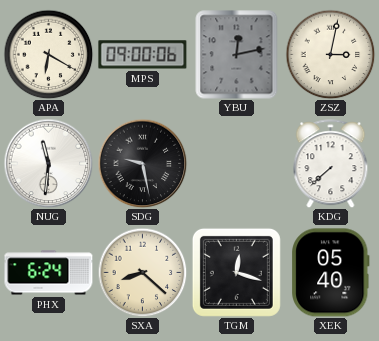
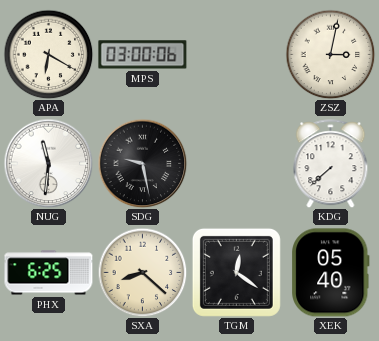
MPS: 09:00 -> 03:00 (143, 55)
YBU: 12:13 -> none (237, 55)
PHX: 6:24 -> 6:25 (49, 273)
TGM: 12:18 -> 12:21 (236, 272)
